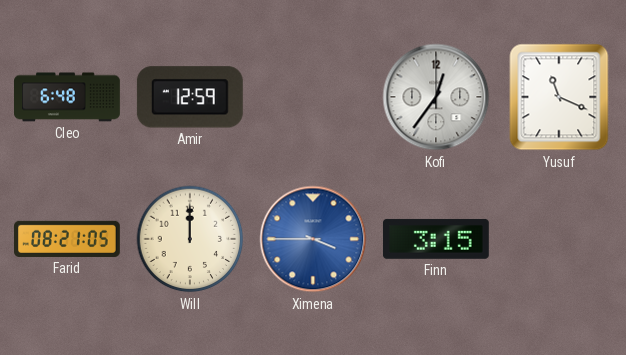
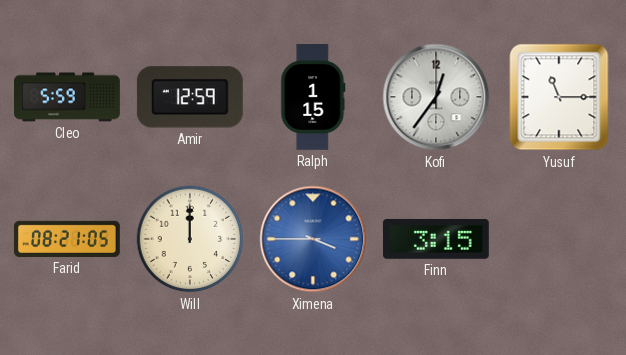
Cleo: 6:48 -> 5:59 (68, 97)
Ralph: none -> 1:15 (313, 98)
Yusuf: 11:19 -> 11:15 (559, 97)
